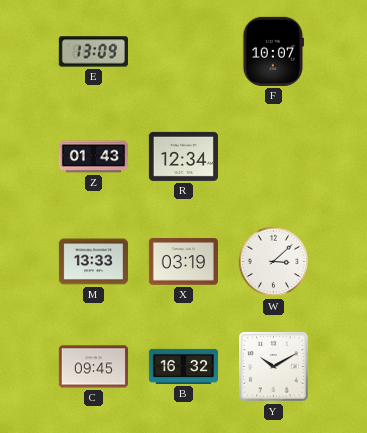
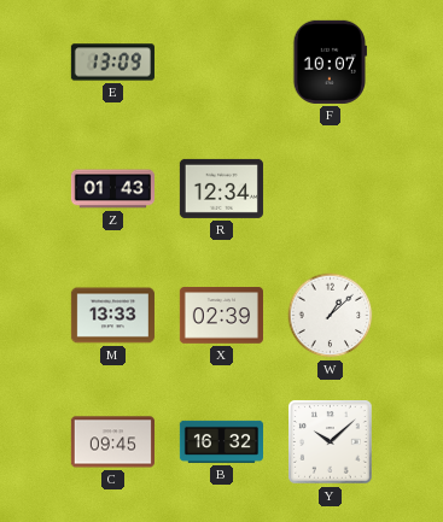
X: 03:19 -> 02:39 (221, 316)
W: 3:08 -> 1:08 (331, 316)
Y: 10:10 -> 10:08 (331, 442)
